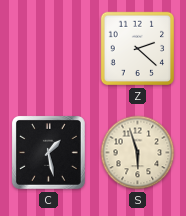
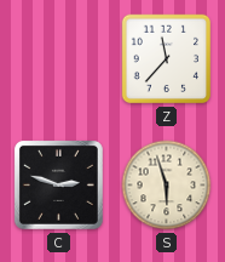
Z: 2:22 -> 11:37 (167, 59)
C: 1:28 -> 2:48 (58, 184)
